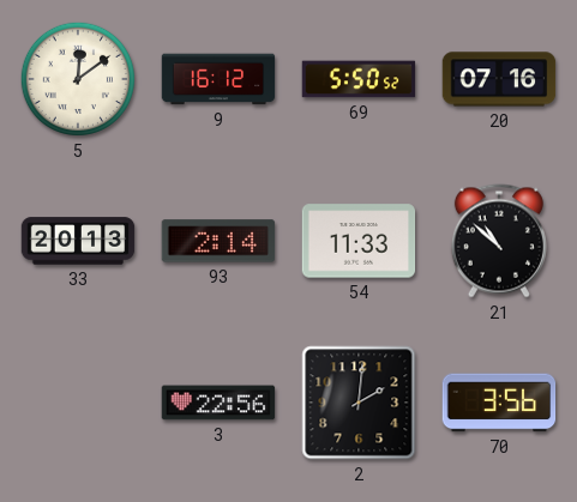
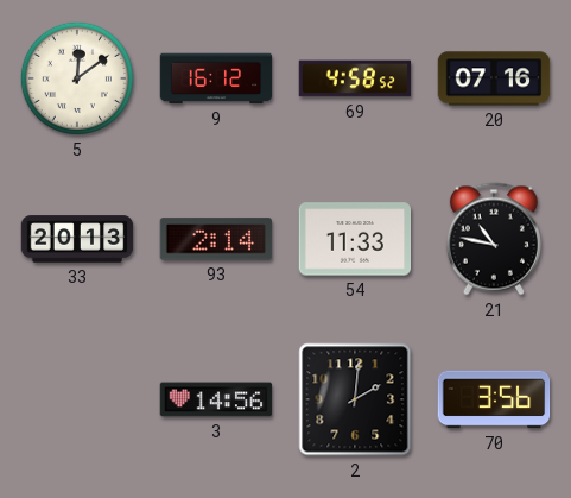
69: 5:50 -> 4:58 (355, 78)
21: 10:52 -> 10:47 (494, 239)
3: 22:56 -> 14:56 (216, 399)
